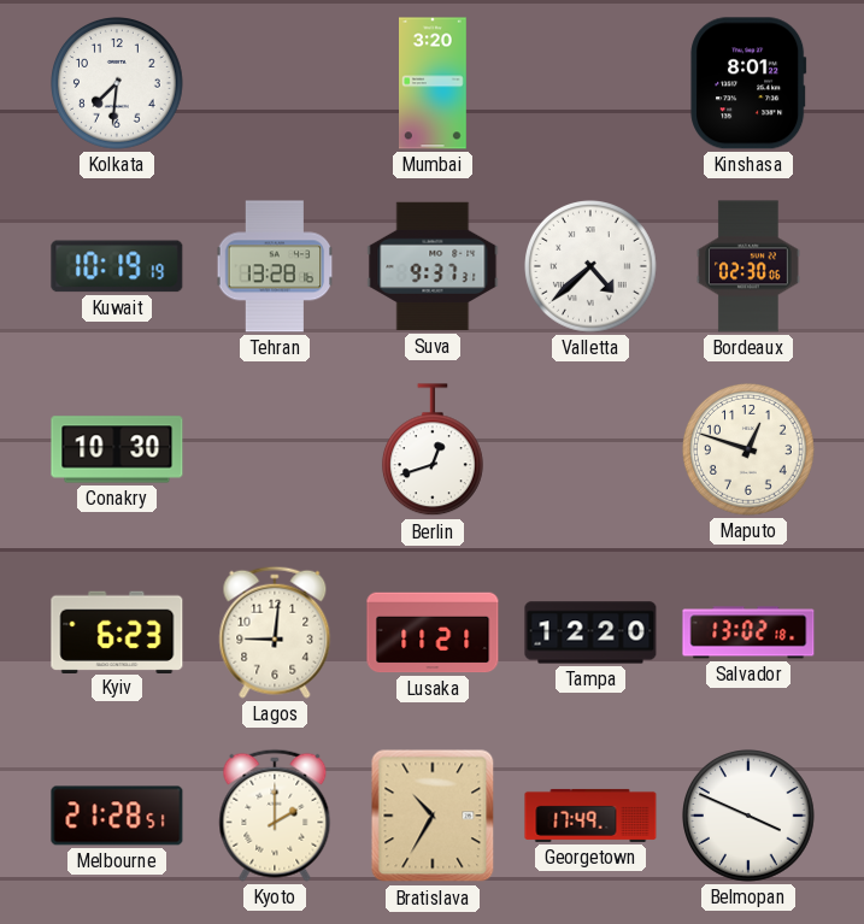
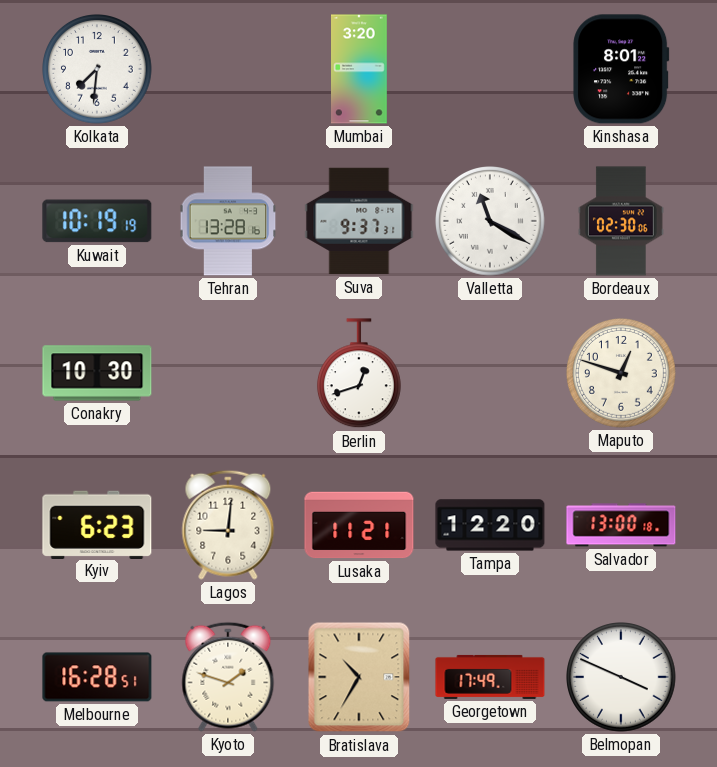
Valletta: 4:38 -> 11:20 (491, 222)
Salvador: 13:02 -> 13:00 (621, 525)
Melbourne: 21:28 -> 16:28 (97, 677)
Kyoto: 2:00 -> 1:48 (228, 677)
